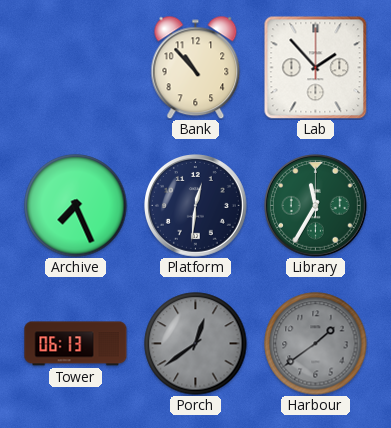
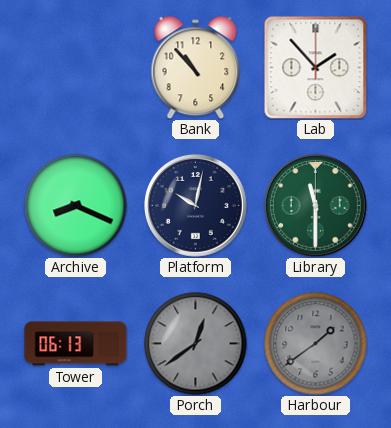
Archive: 7:26 -> 8:19 (76, 206)
Platform: 12:31 -> 10:02 (196, 206)
Library: 11:35 -> 11:30 (316, 206)
